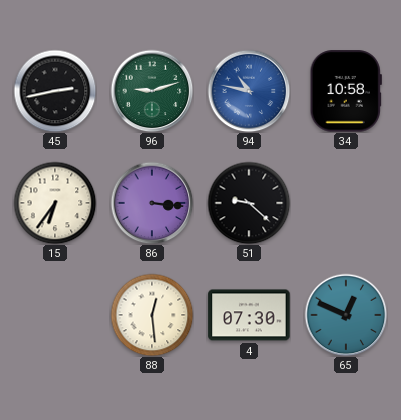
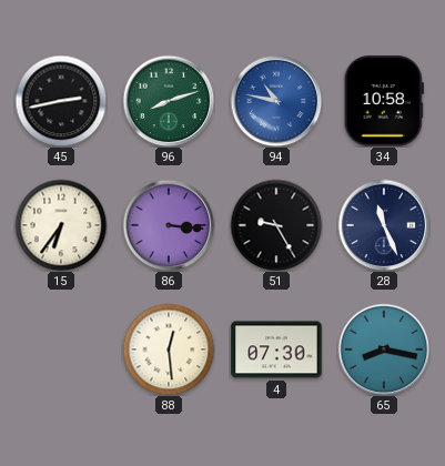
96: 9:12 -> 8:12 (169, 101)
51: 9:22 -> 9:25 (276, 225)
28: none -> 11:26 (384, 225)
65: 12:49 -> 8:17 (384, 349)
